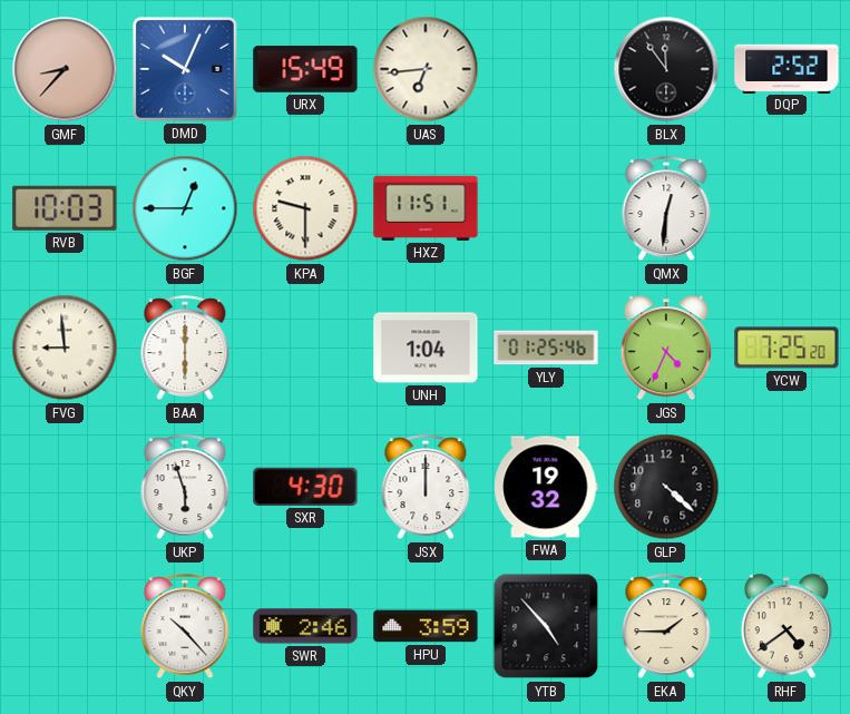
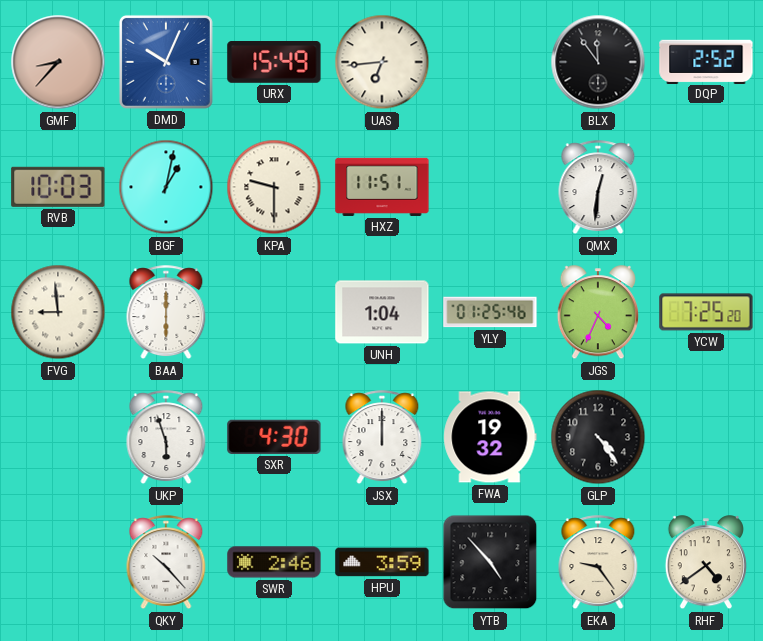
BGF: 12:45 -> 1:02 (166, 187)
GLP: 4:22 -> 4:24 (598, 437)
EKA: 1:45 -> 9:24 (598, 563)
